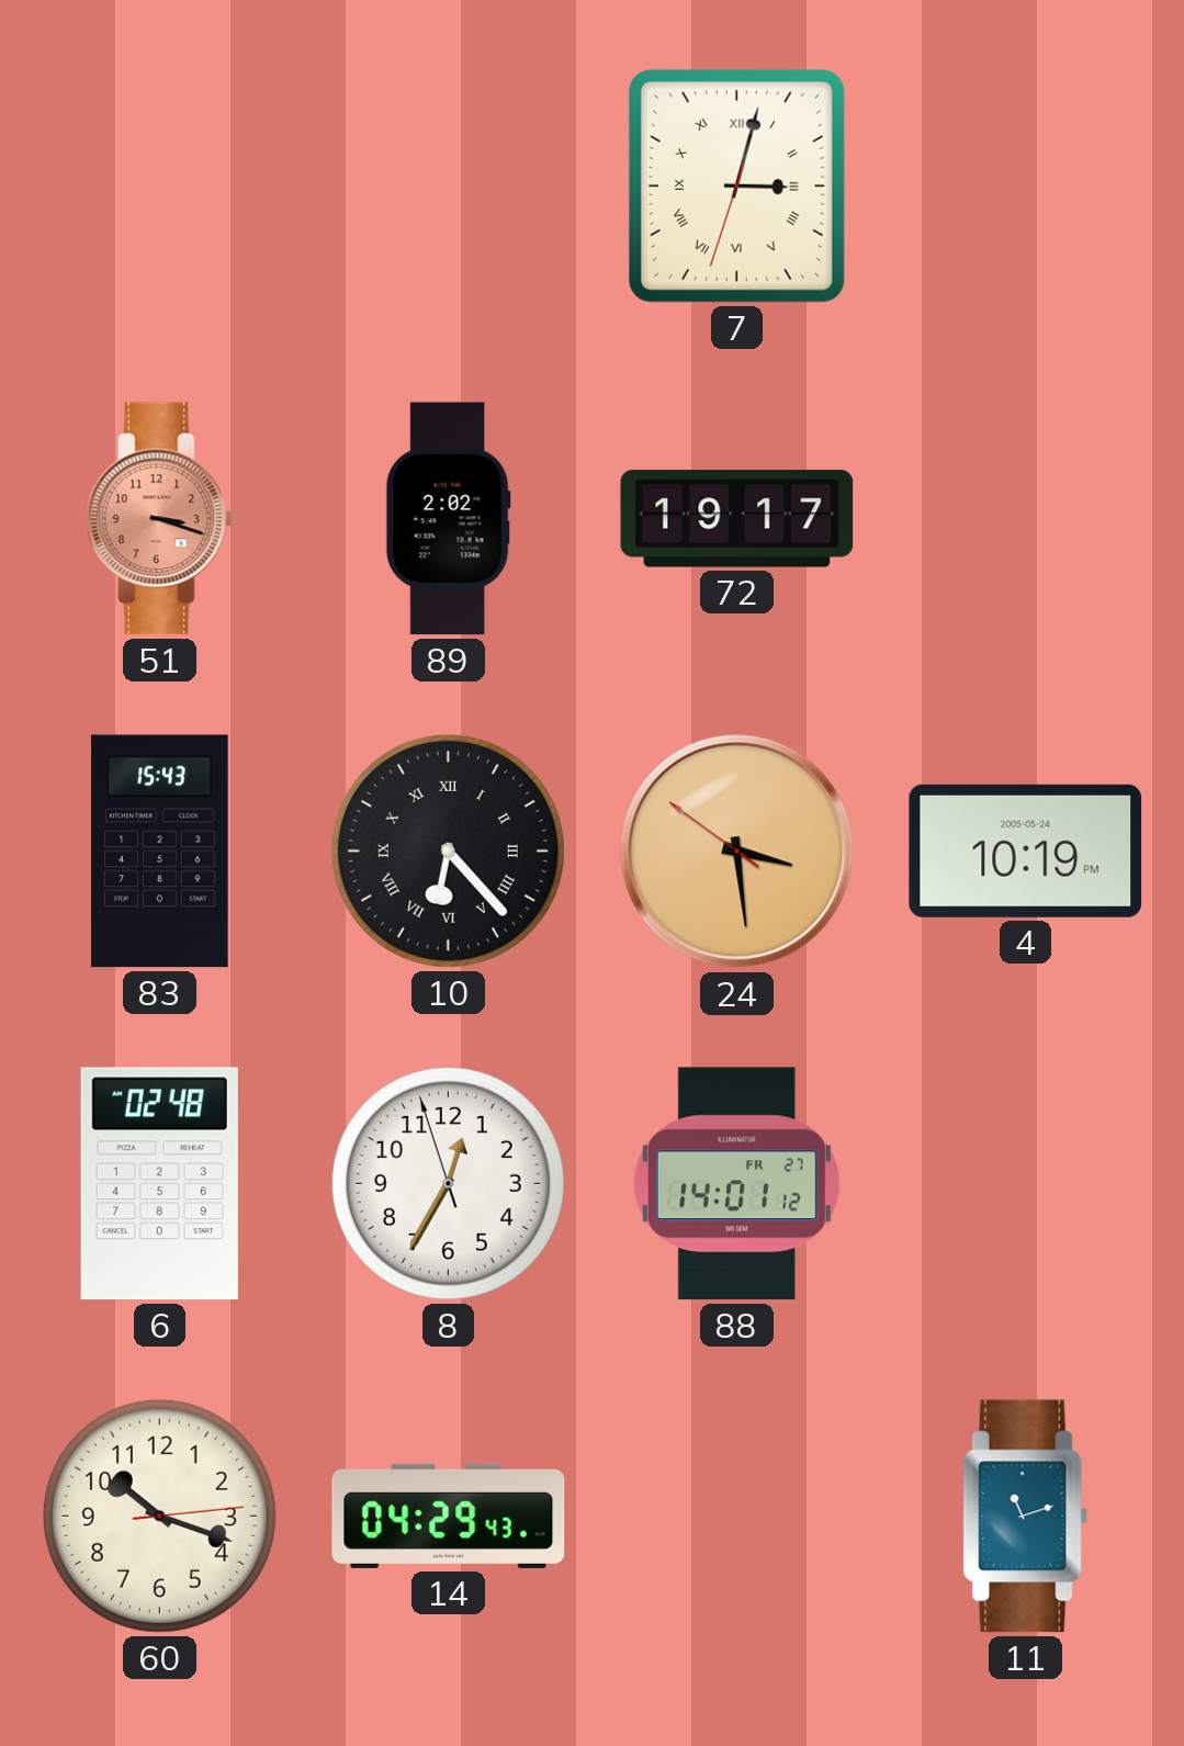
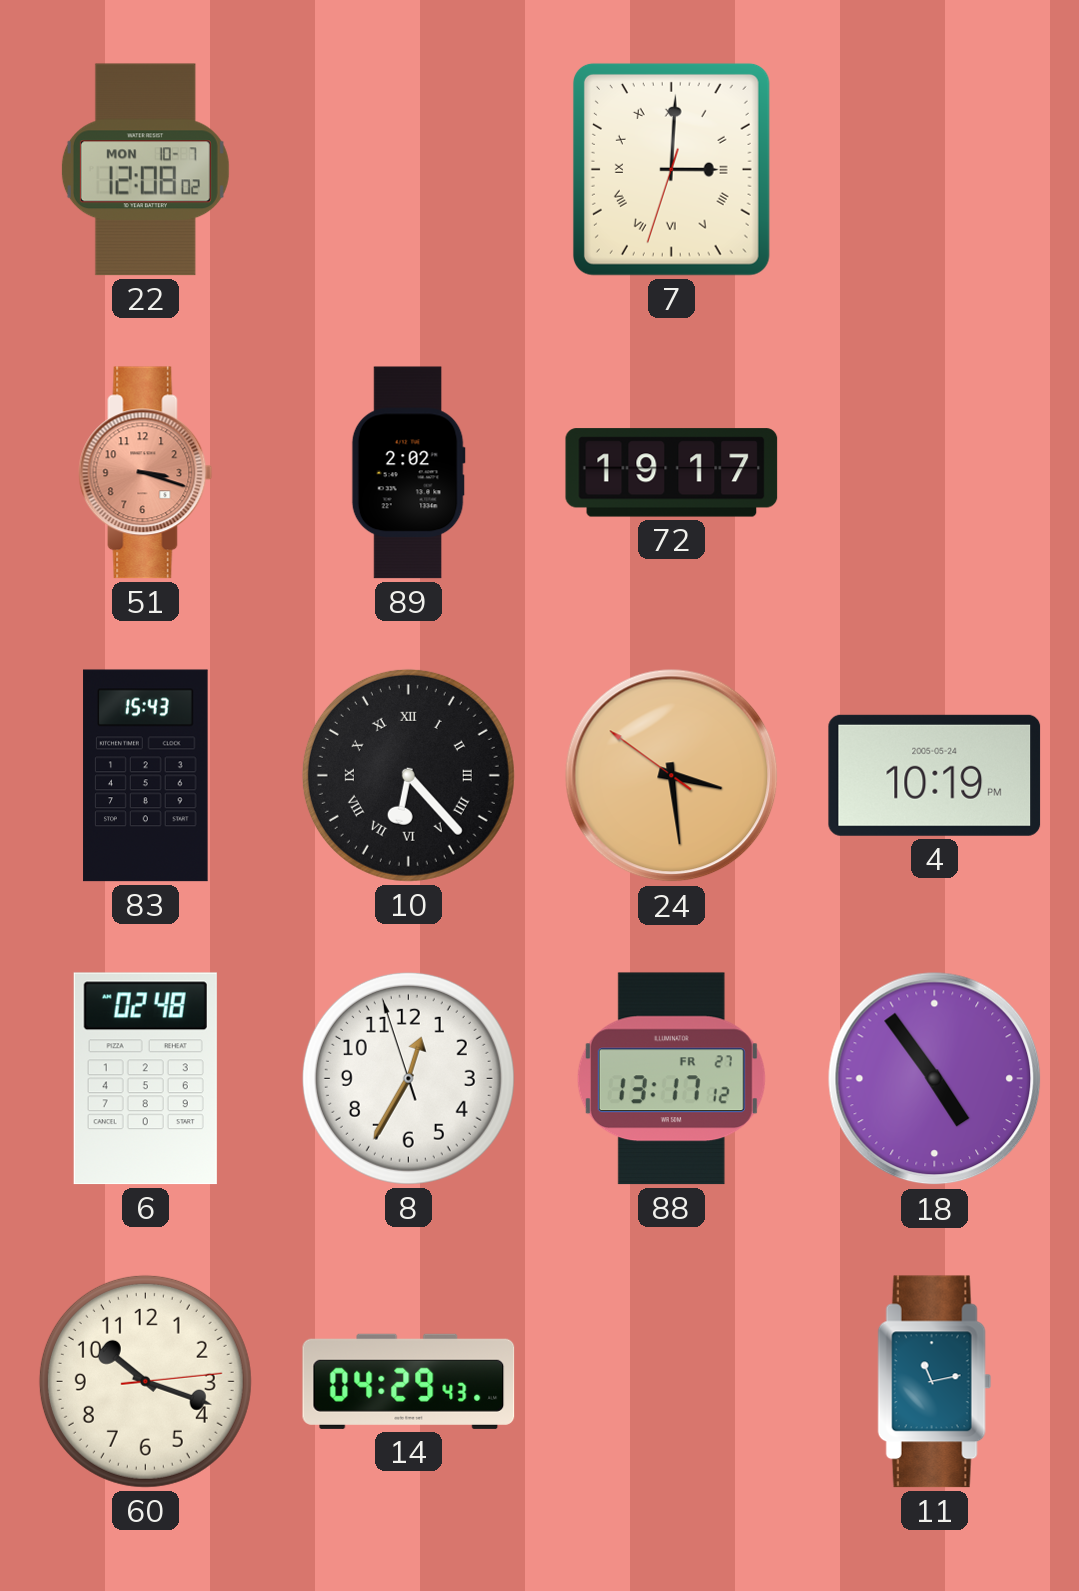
22: none -> 12:08 (145, 170)
7: 3:02 -> 3:00 (671, 169)
88: 14:01 -> 13:17 (671, 1079)
18: none -> 4:54 (935, 1079)
11: 11:12 -> 11:13 (935, 1382)
